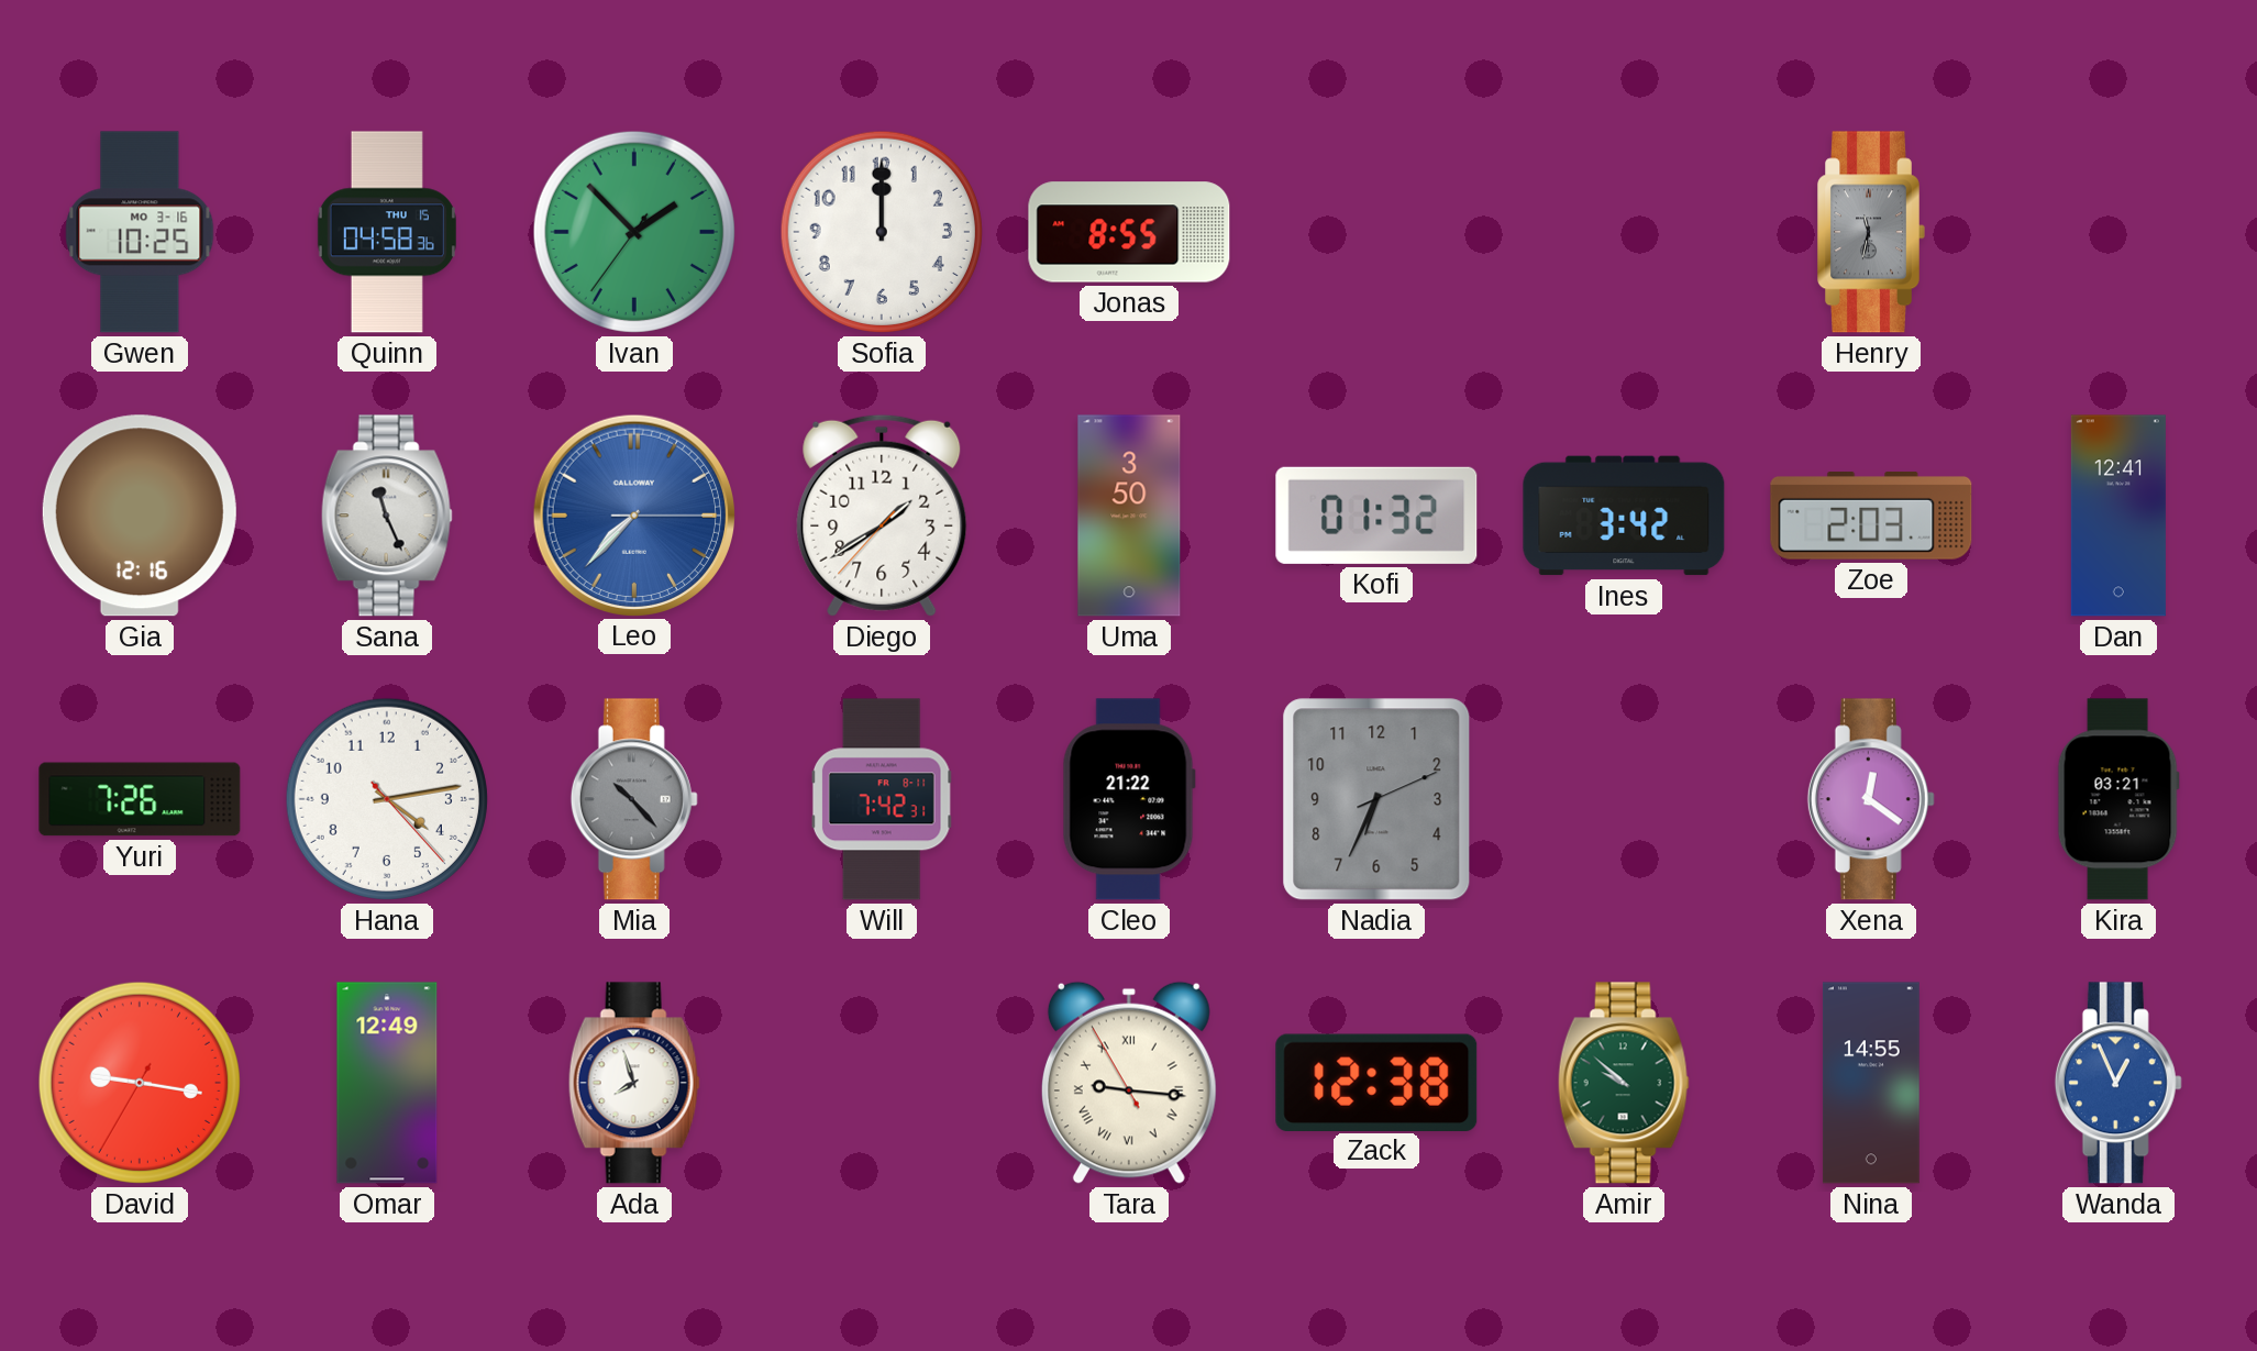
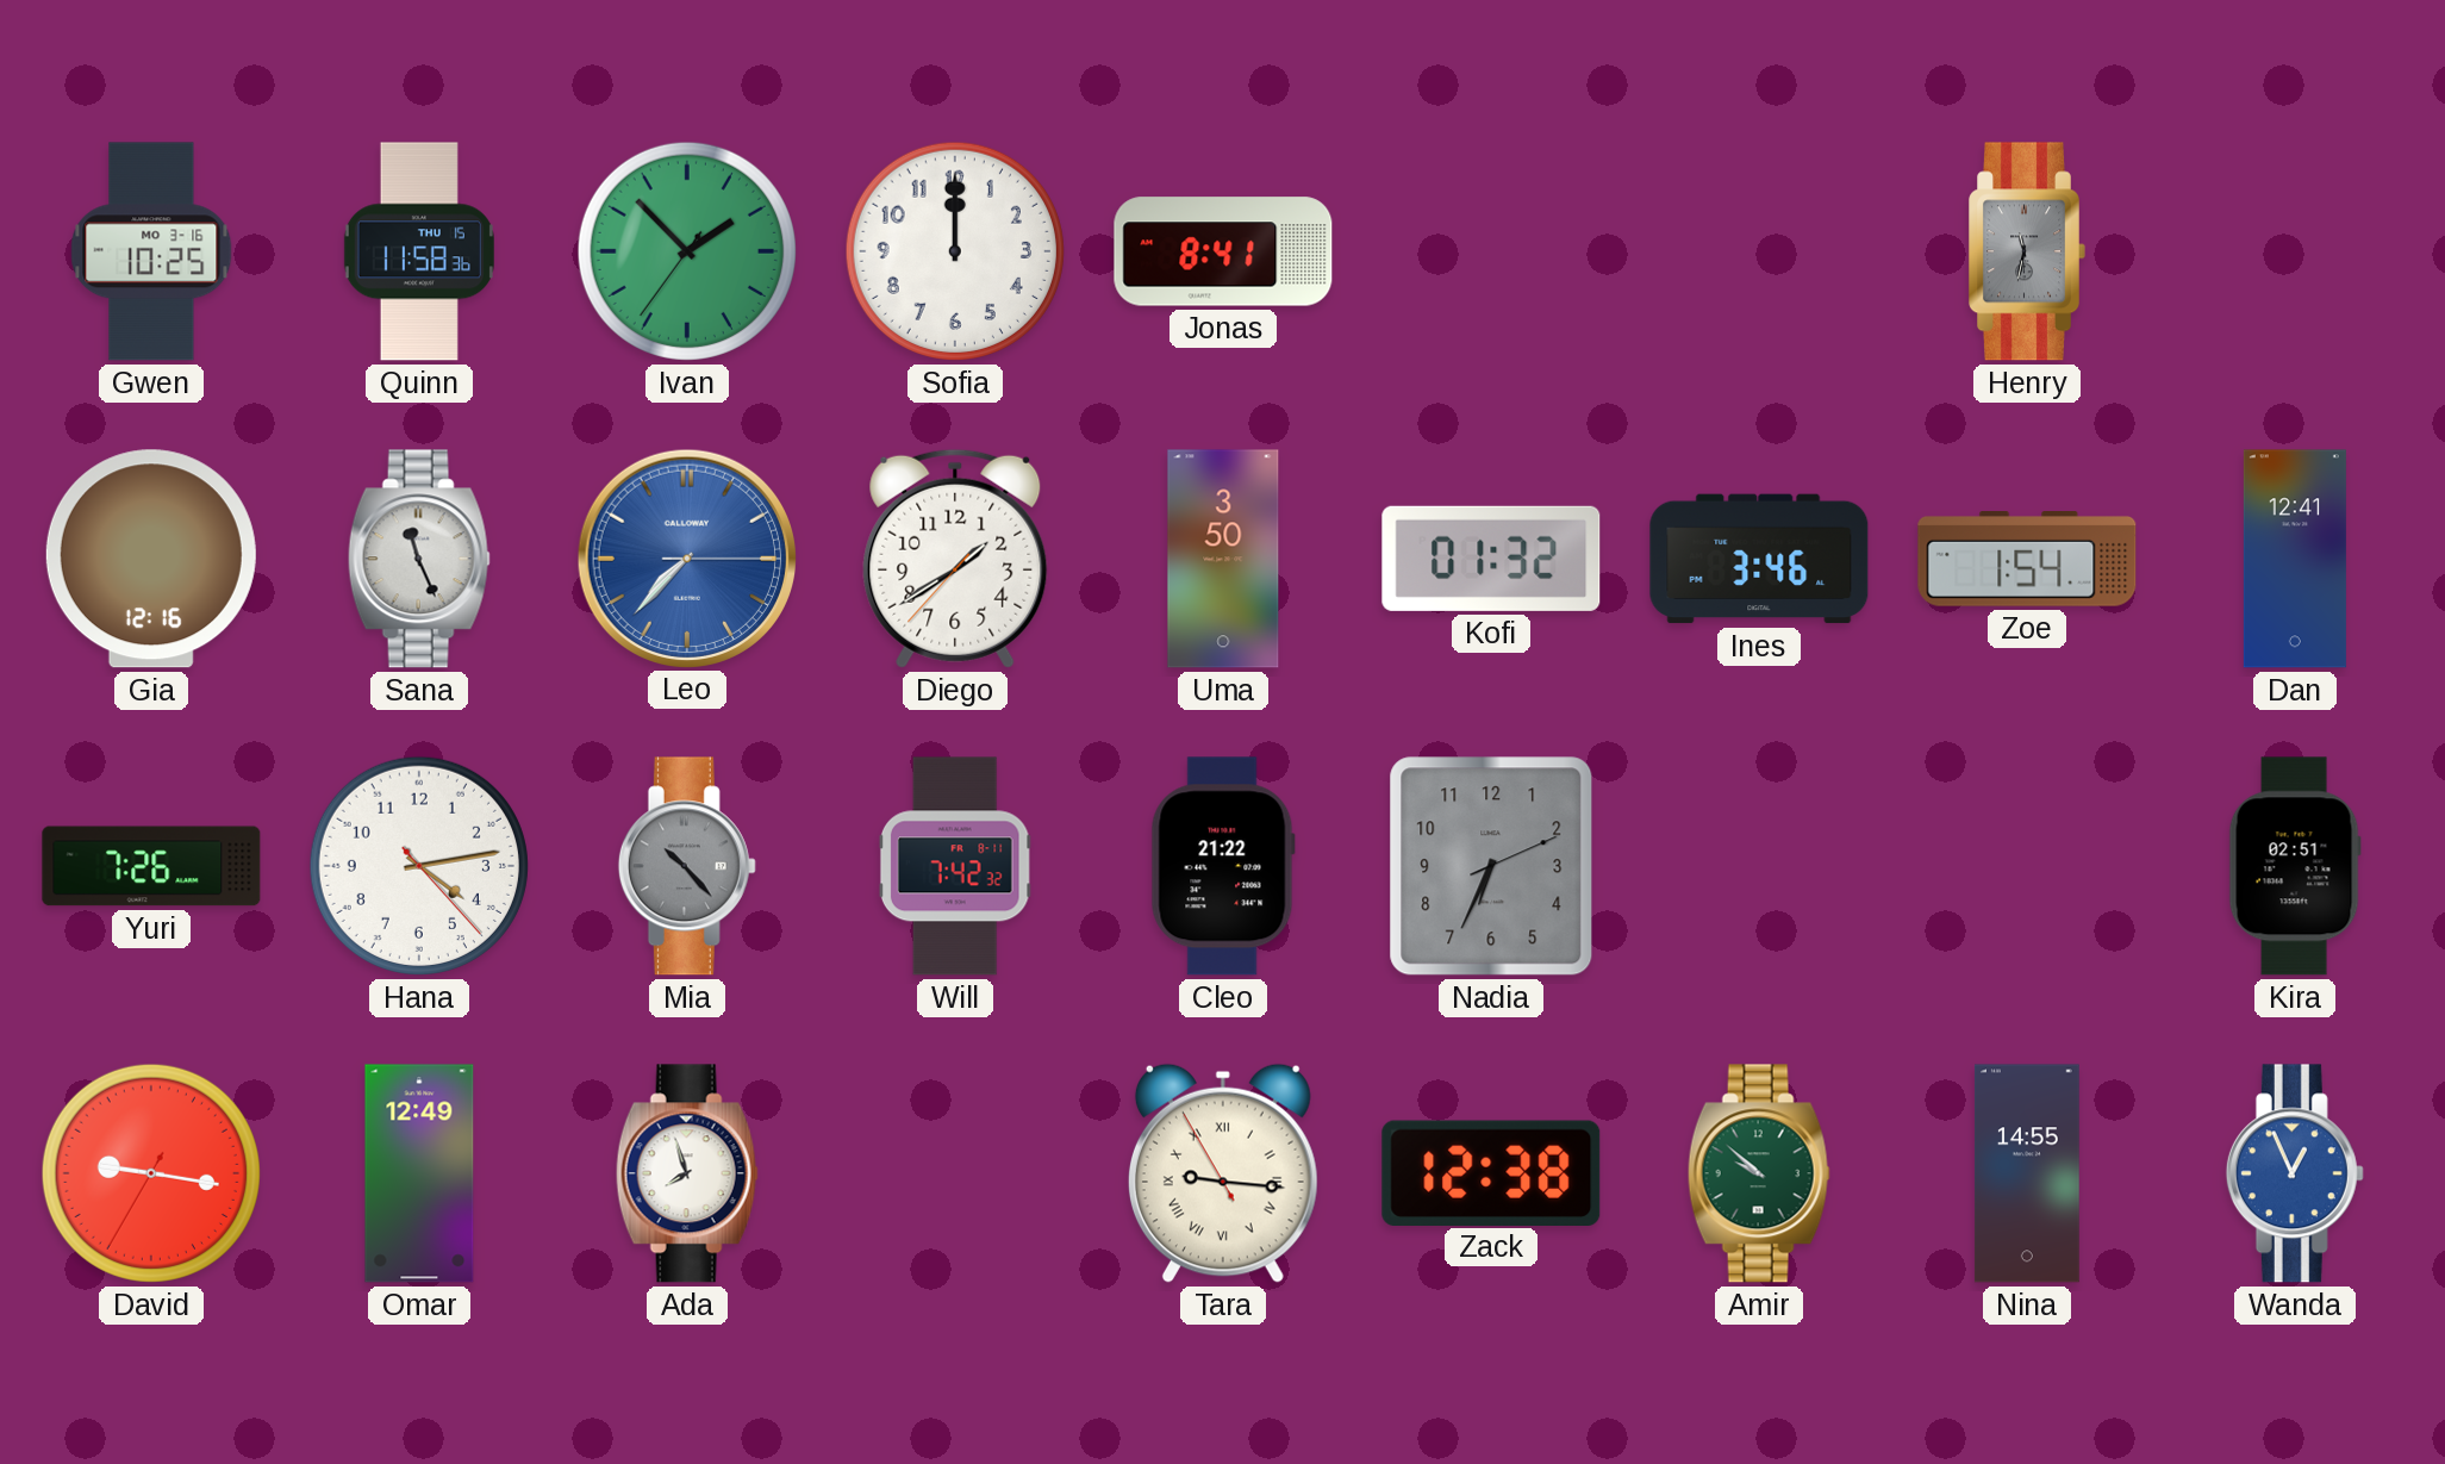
Quinn: 04:58 -> 11:58 (419, 251)
Jonas: 8:55 -> 8:41 (1223, 251)
Ines: 3:42 -> 3:46 (1759, 559)
Zoe: 2:03 -> 1:54 (2027, 560)
Will: 7:42:31 -> 7:42:32 (955, 866)
Xena: 12:21 -> none (1871, 799)
Kira: 03:21 -> 02:51 (2295, 866)
